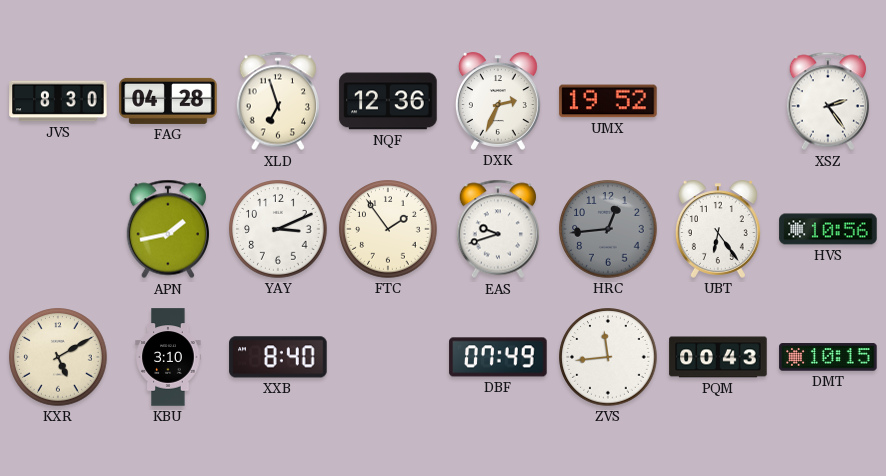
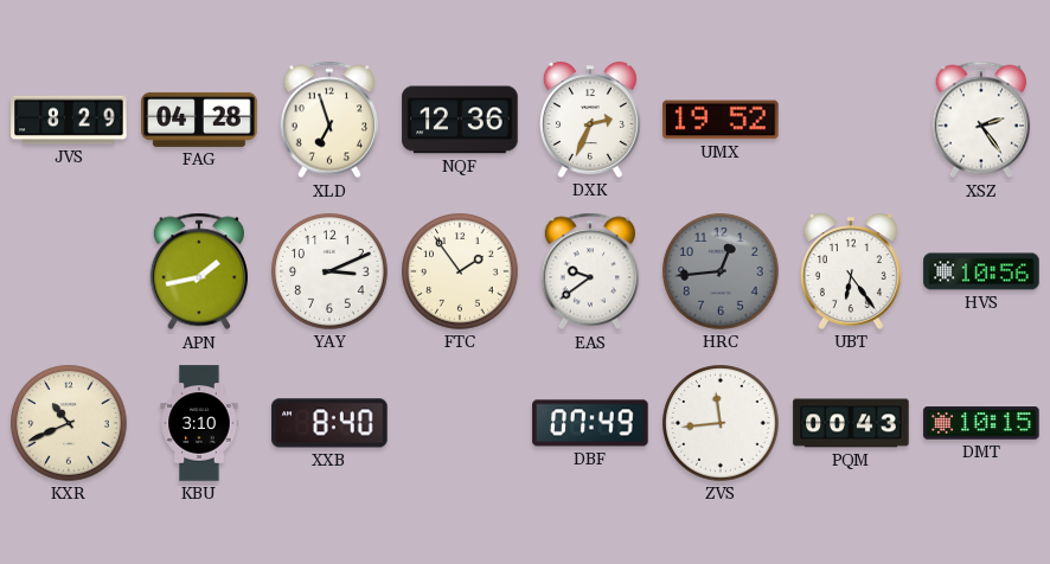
JVS: 8:30 -> 8:29 (69, 120)
EAS: 9:42 -> 9:39 (589, 271)
KXR: 5:10 -> 10:41 (69, 423)
